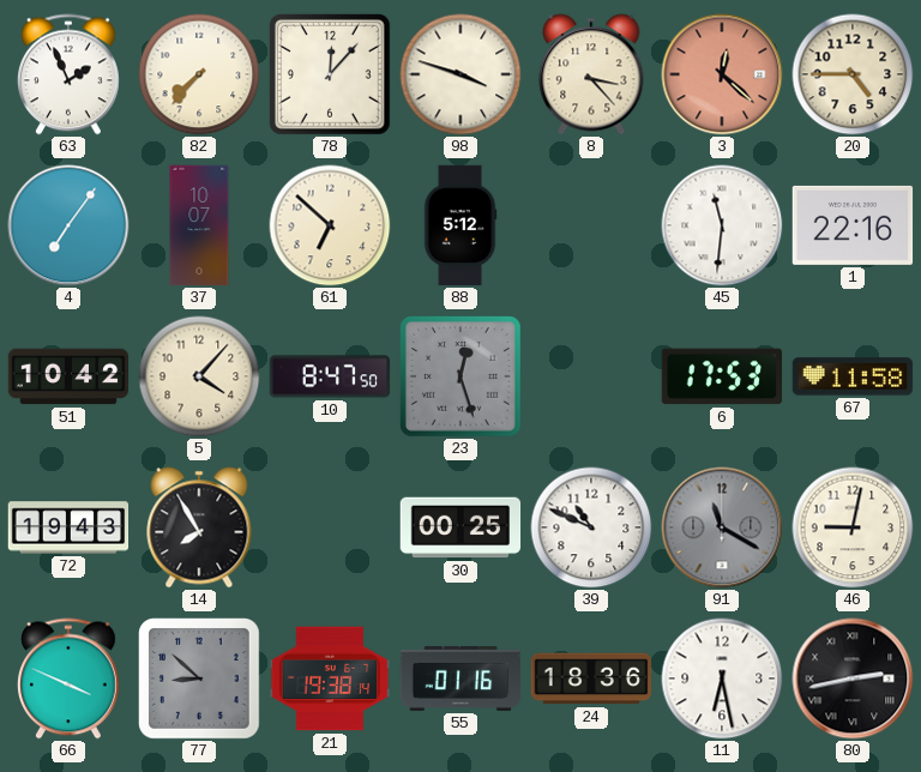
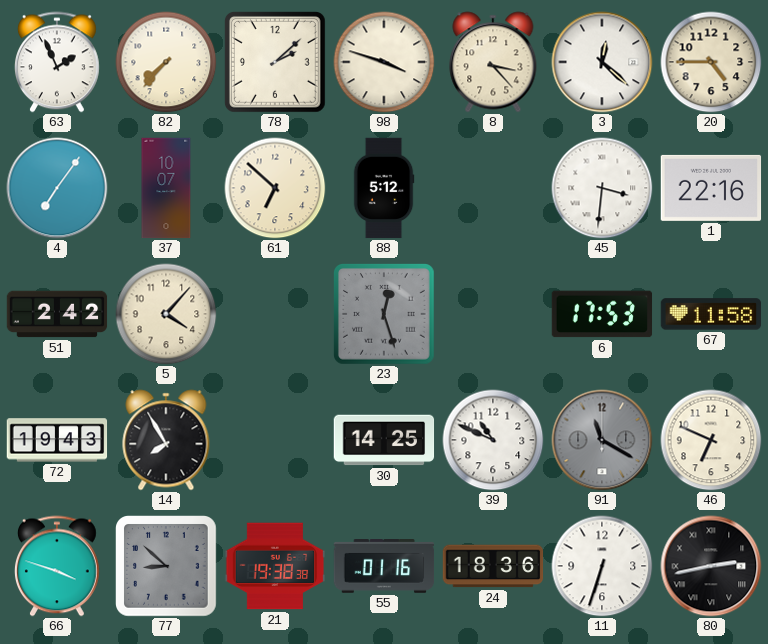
78: 12:07 -> 2:08 (275, 62)
3 dial: salmon -> white (602, 62)
45: 11:31 -> 3:31 (602, 188)
51: 10:42 -> 2:42 (57, 314)
10: 8:47 -> none (330, 376)
30: 00:25 -> 14:25 (384, 440)
46: 9:02 -> 6:49 (711, 440)
66: 3:49 -> 3:48 (57, 566)
21: 19:38:14 -> 19:38:38 (275, 566)
11: 6:28 -> 6:33 (602, 566)
